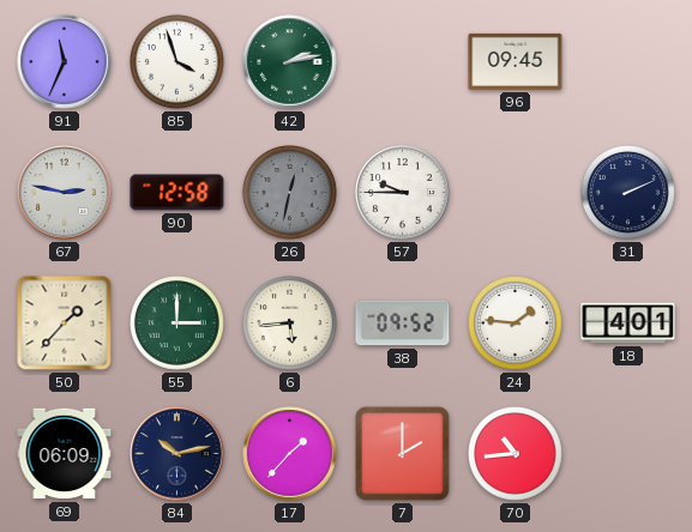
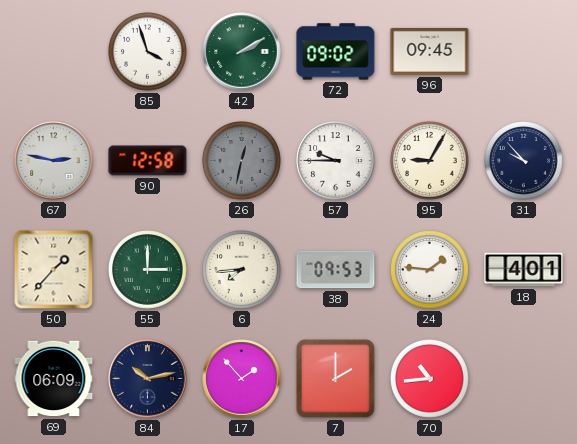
91: 11:34 -> none (65, 62)
42: 2:13 -> 2:10 (242, 52)
72: none -> 09:02 (336, 52)
95: none -> 9:05 (430, 161)
31: 2:11 -> 9:53 (524, 161)
6: 5:44 -> 7:44 (242, 270)
38: 09:52 -> 09:53 (336, 270)
17: 1:37 -> 1:53 (242, 379)
